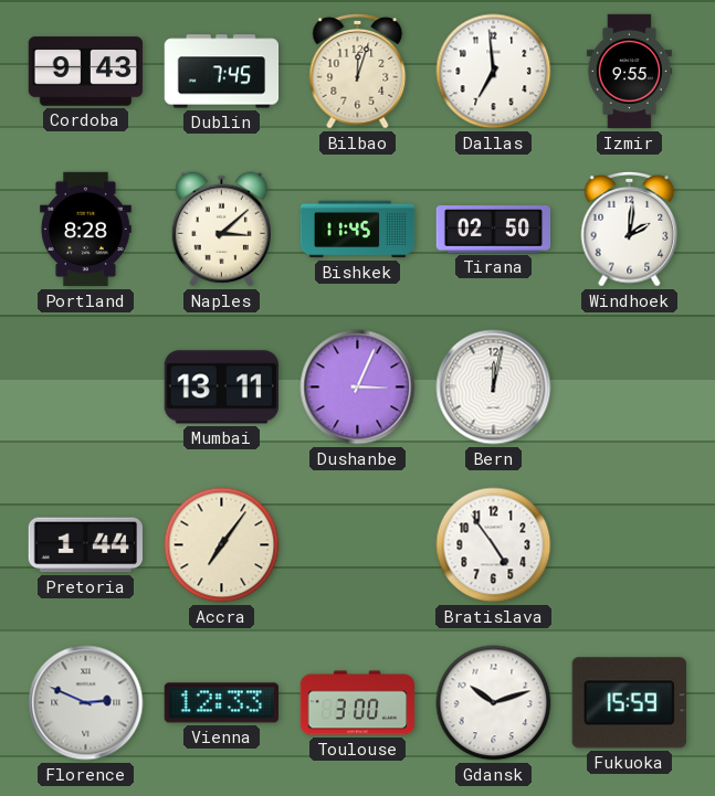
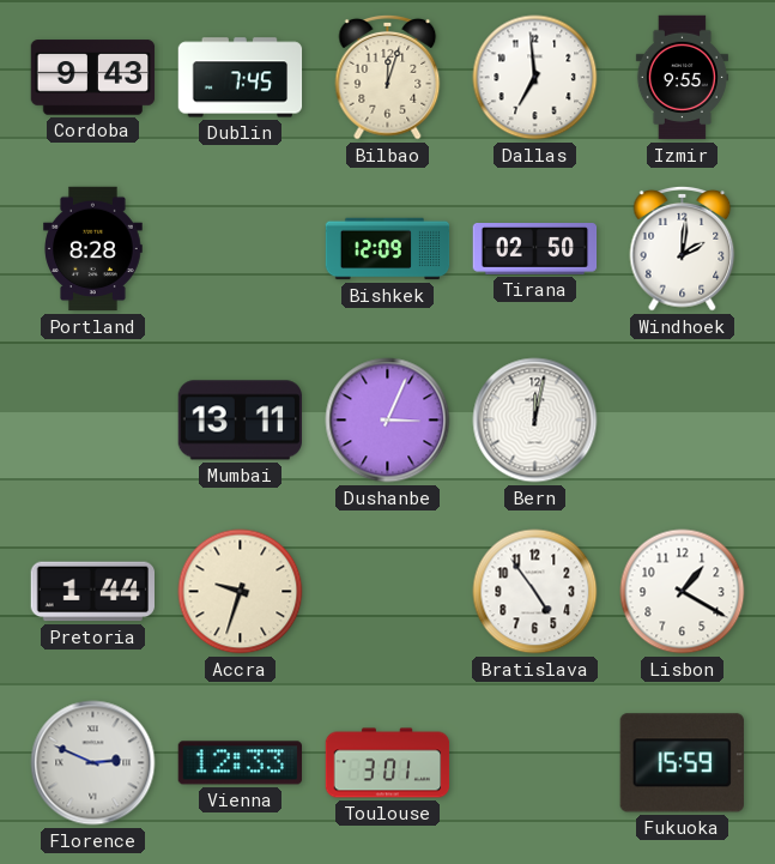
Naples: 3:08 -> none (221, 230)
Bishkek: 11:45 -> 12:09 (388, 249)
Accra: 7:06 -> 9:33 (241, 592)
Lisbon: none -> 1:20 (683, 592)
Toulouse: 3:00 -> 3:01 (388, 763)
Gdansk: 10:12 -> none (494, 703)
